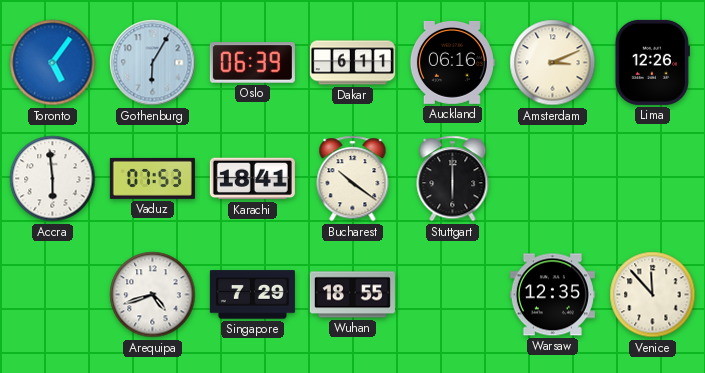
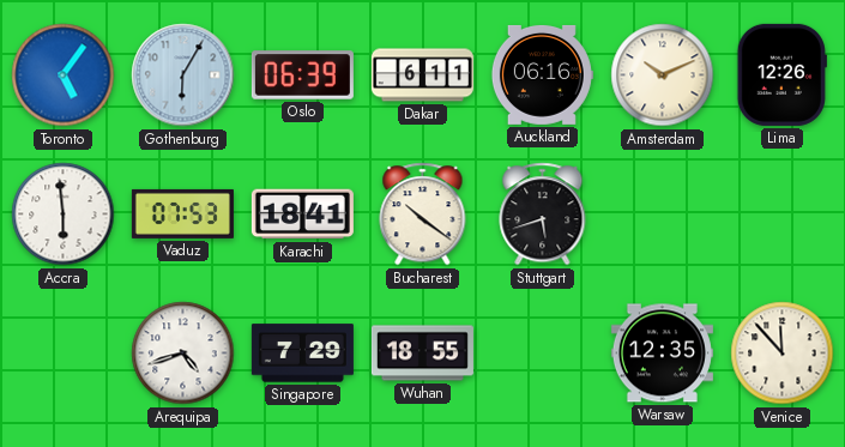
Amsterdam: 3:11 -> 10:11 (663, 75)
Stuttgart: 6:00 -> 5:42 (543, 215)
